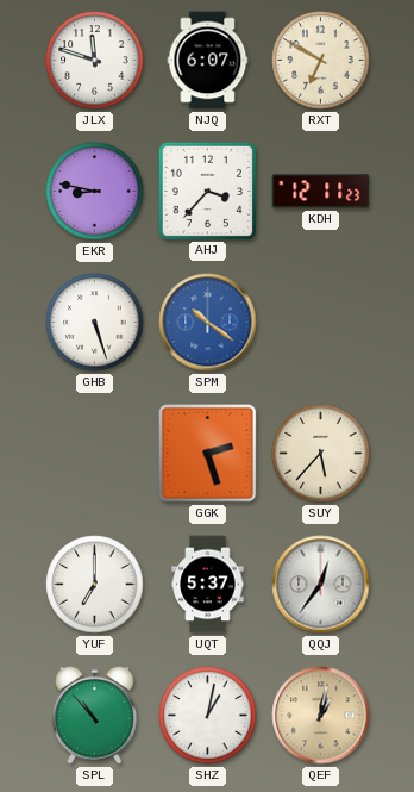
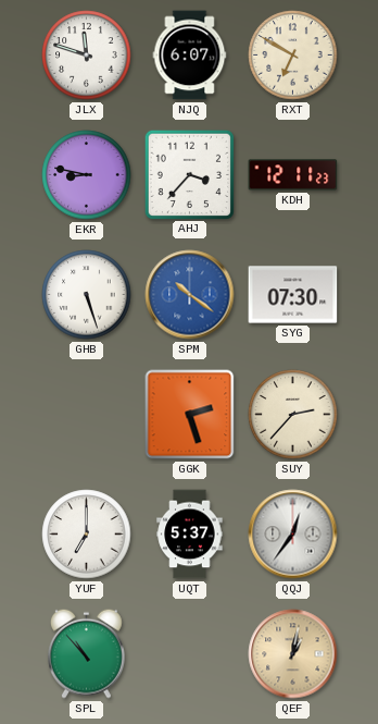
SYG: none -> 07:30 (293, 295)
SUY: 5:37 -> 2:37 (293, 415)
SHZ: 1:02 -> none (208, 716)
